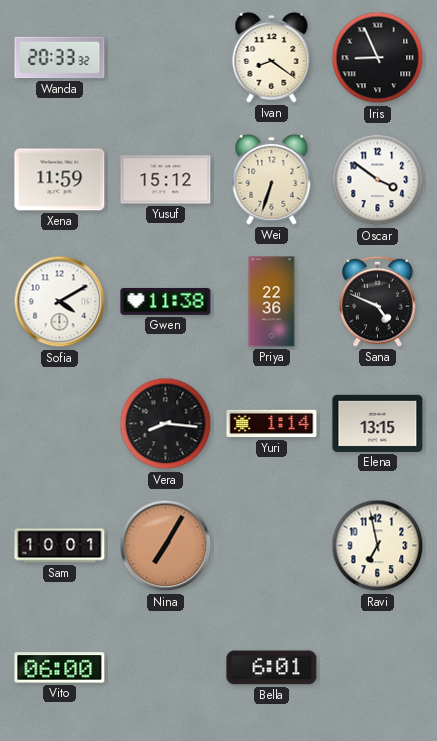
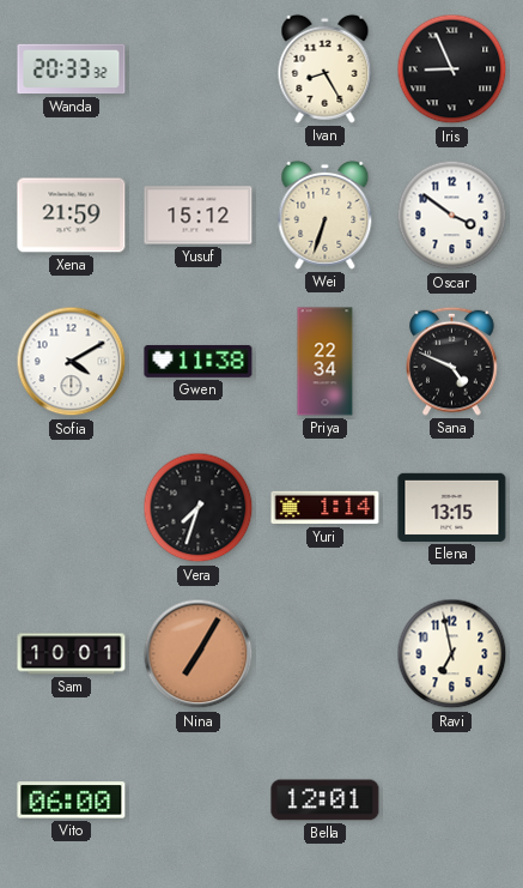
Ivan: 8:21 -> 8:25 (326, 68)
Xena: 11:59 -> 21:59 (72, 216)
Priya: 22:36 -> 22:34 (326, 362)
Vera: 8:16 -> 7:33 (199, 508)
Bella: 6:01 -> 12:01 (326, 801)
